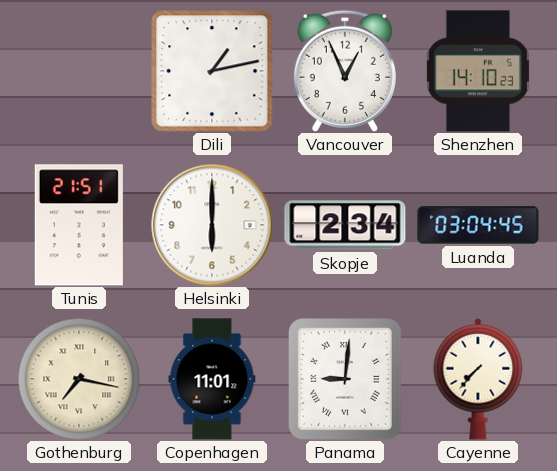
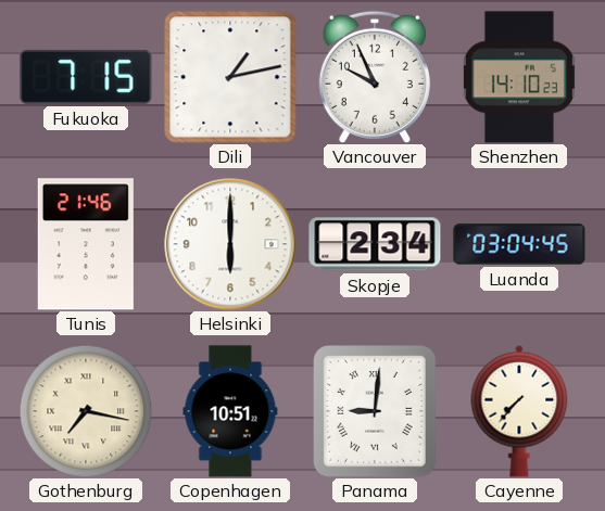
Fukuoka: none -> 7:15 (86, 77)
Vancouver: 12:56 -> 9:56 (375, 77)
Tunis: 21:51 -> 21:46 (86, 244)
Copenhagen: 11:01 -> 10:51 (230, 411)
